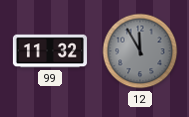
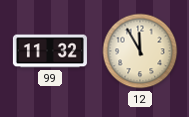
12 dial: grey -> cream (140, 51)
